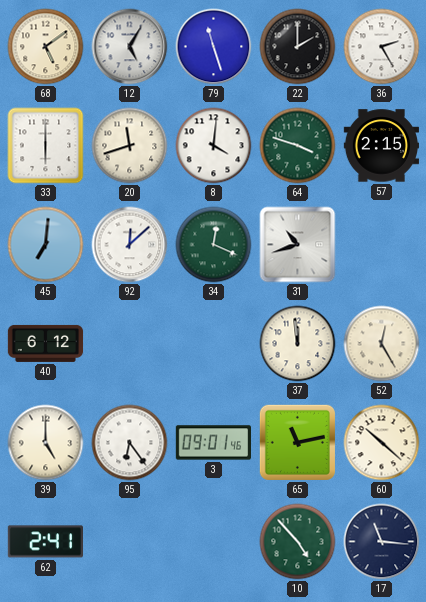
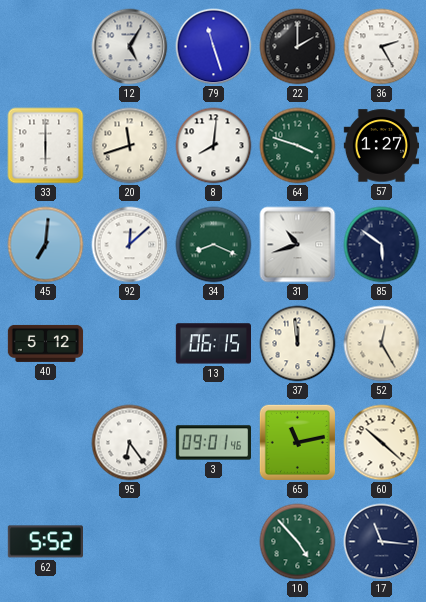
68: 5:09 -> none (46, 47)
8: 4:01 -> 8:01 (214, 146)
57: 2:15 -> 1:27 (381, 146)
34: 12:19 -> 8:19 (214, 245)
85: none -> 5:51 (382, 245)
40: 6:12 -> 5:12 (46, 343)
13: none -> 06:15 (213, 344)
39: 5:00 -> none (46, 443)
62: 2:41 -> 5:52 (45, 542)
